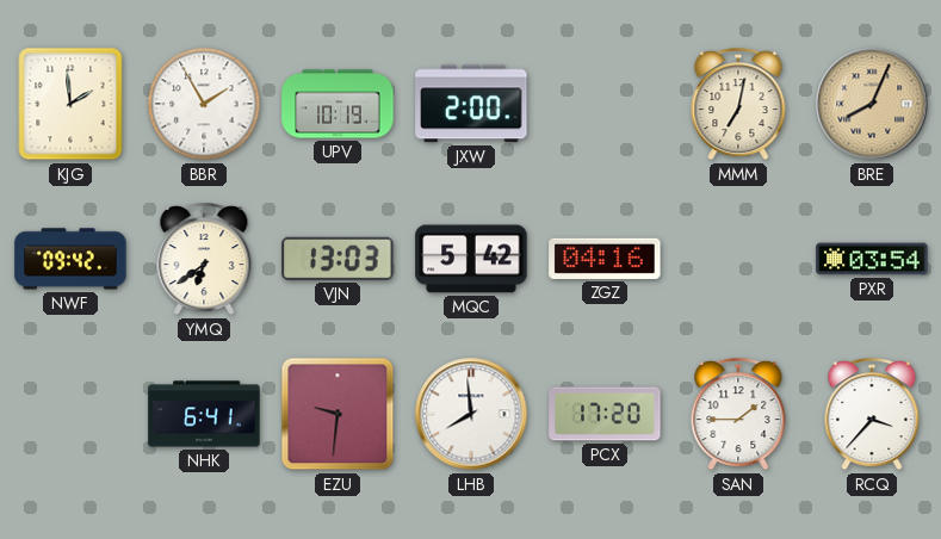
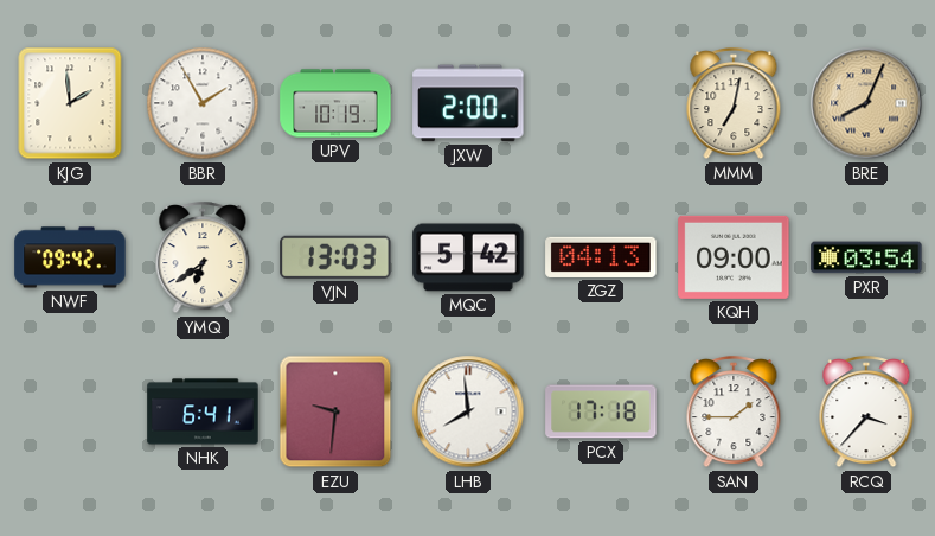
ZGZ: 04:16 -> 04:13 (601, 257)
KQH: none -> 09:00 (734, 257)
PCX: 17:20 -> 17:18 (601, 411)
